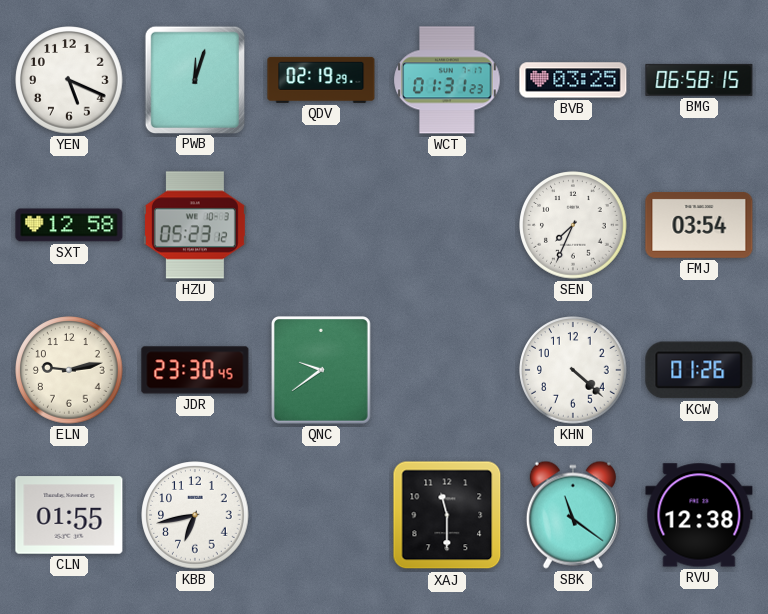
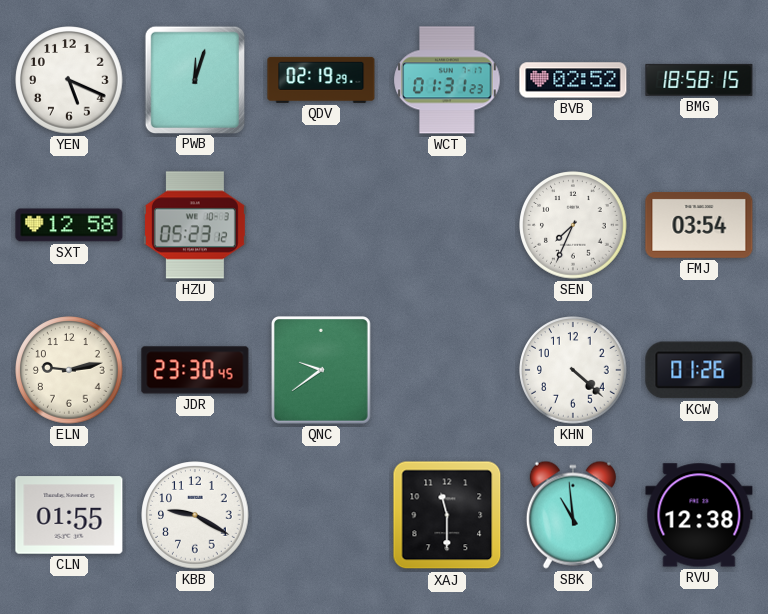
BVB: 03:25 -> 02:52 (573, 80)
BMG: 06:58 -> 18:58 (699, 80)
KBB: 6:43 -> 9:20 (195, 515)
SBK: 11:21 -> 10:59 (573, 515)
